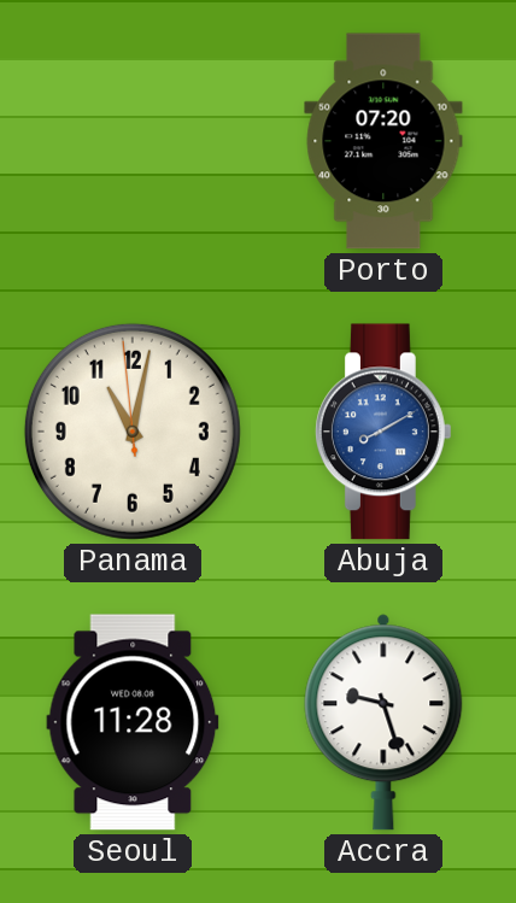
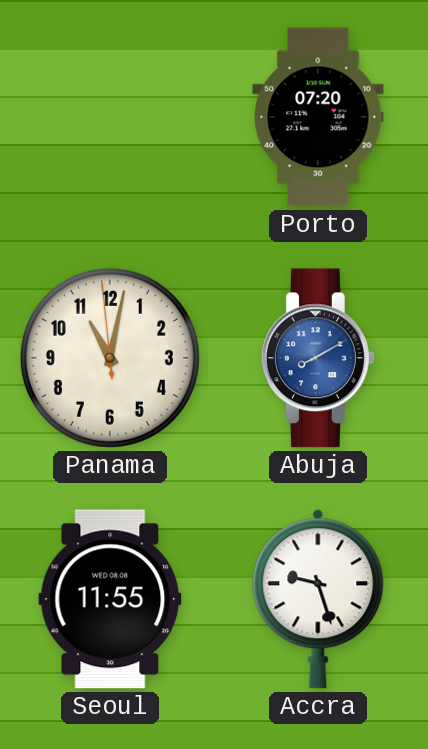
Seoul: 11:28 -> 11:55 (110, 599)
